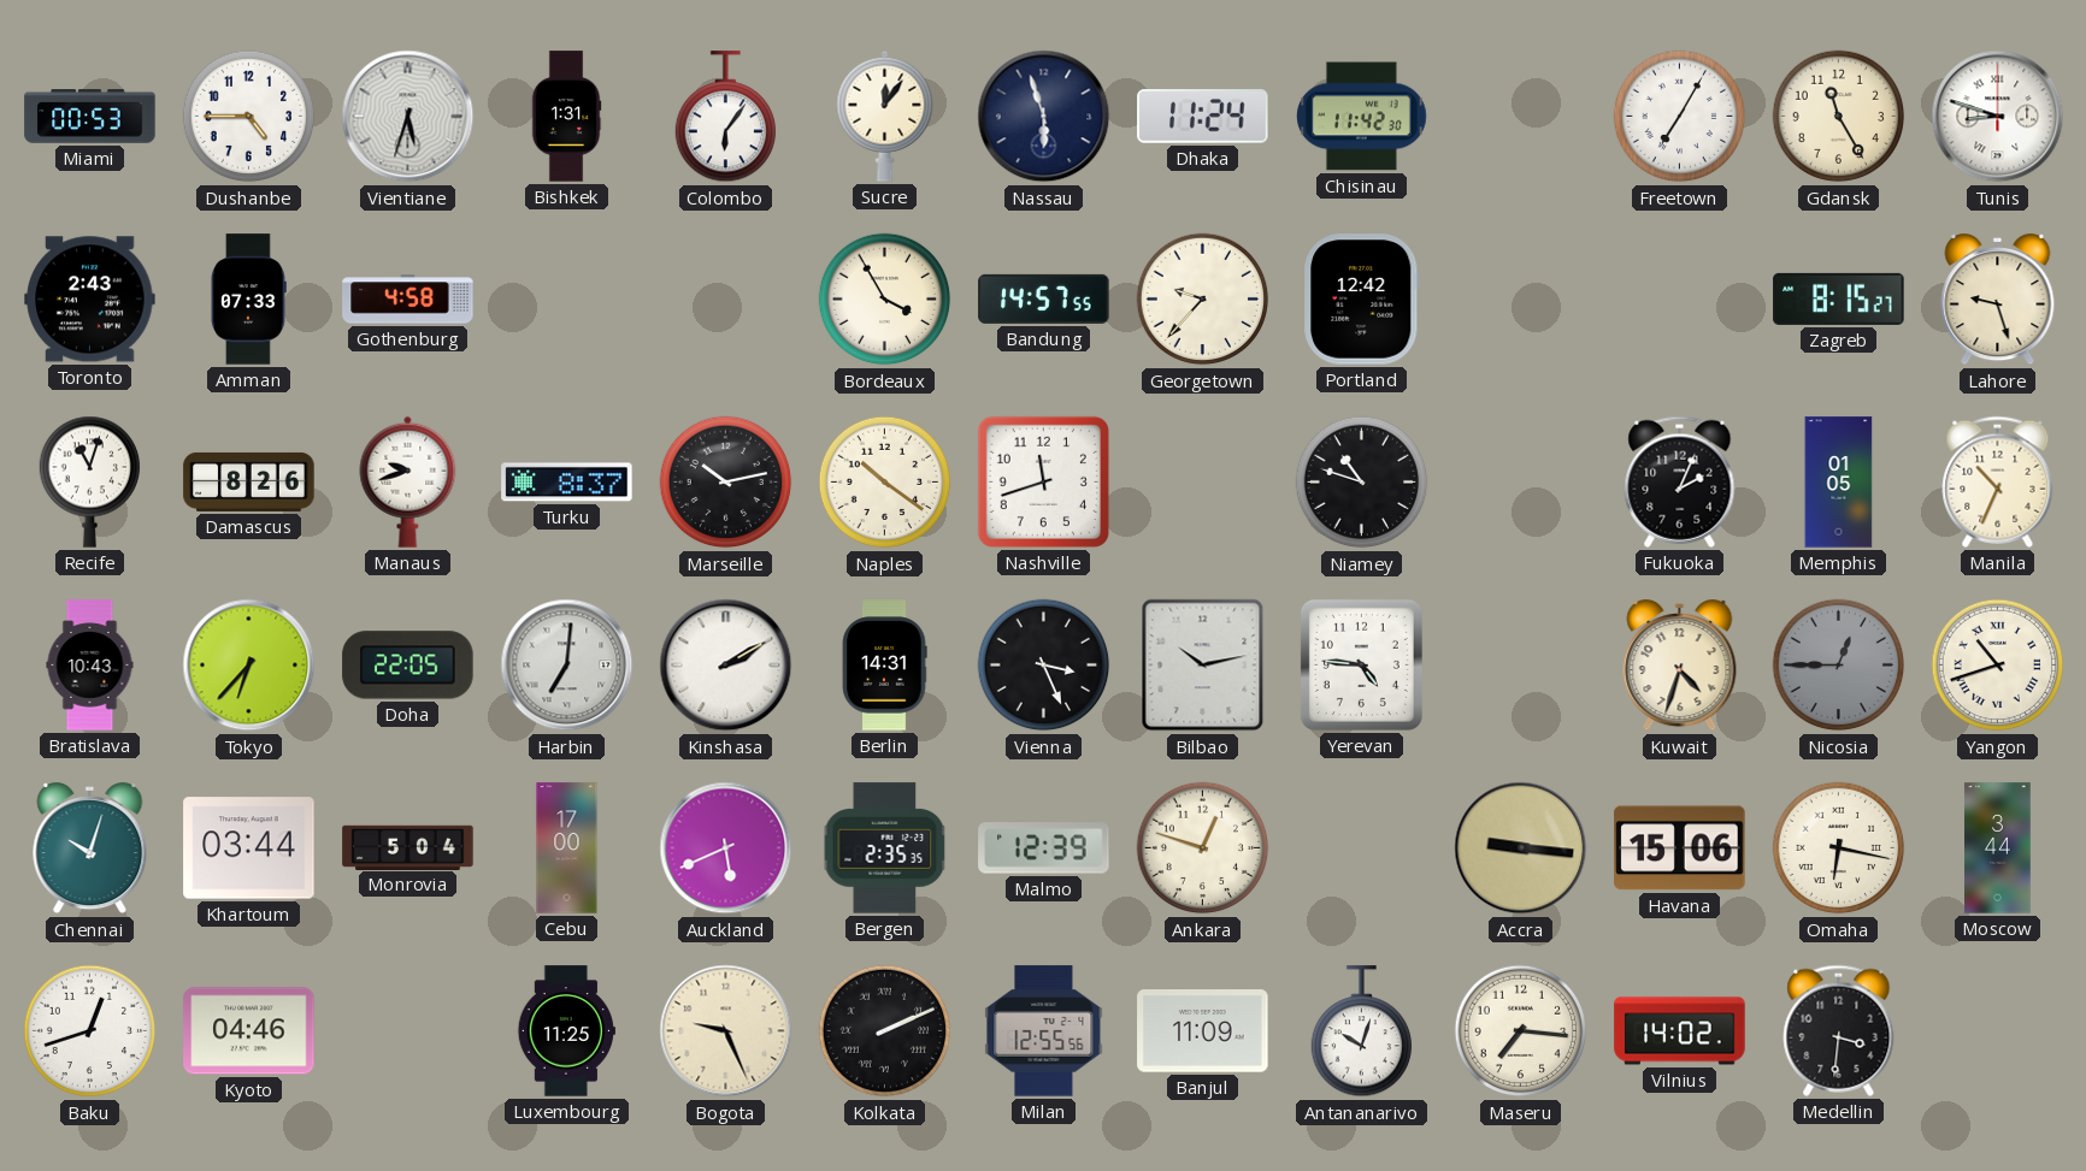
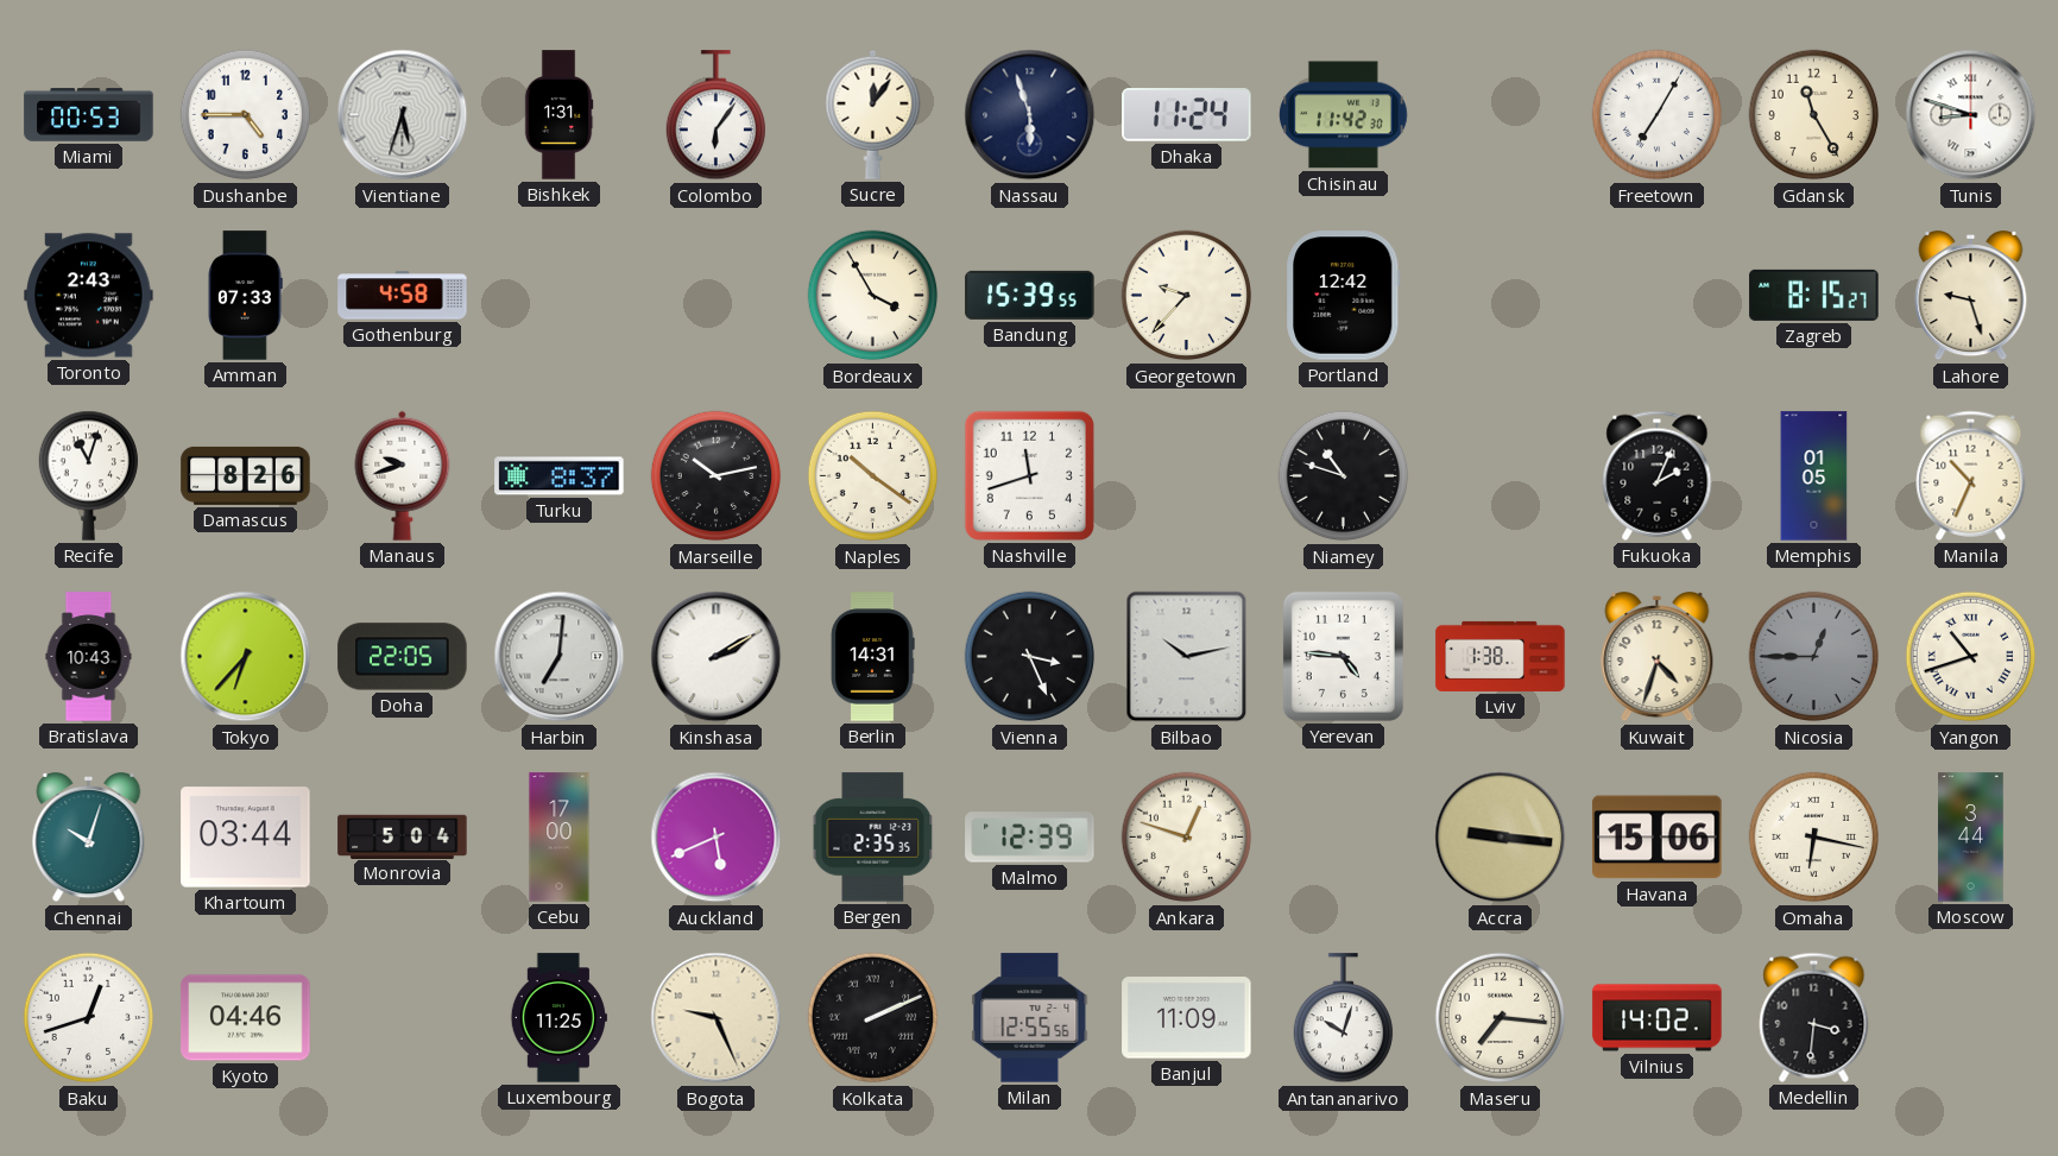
Bandung: 14:57 -> 15:39 (1030, 295)
Lviv: none -> 1:38 (1501, 656)
